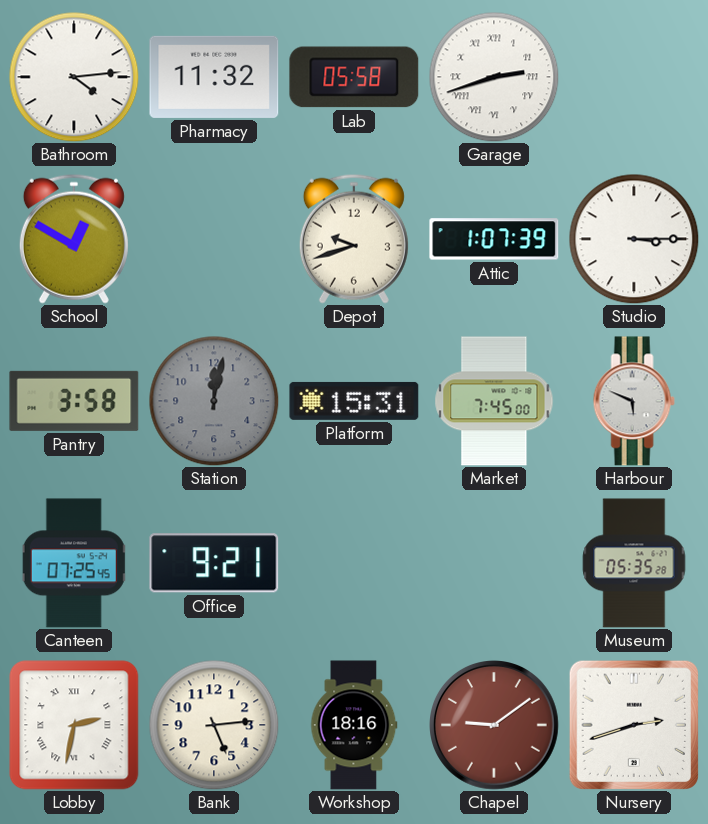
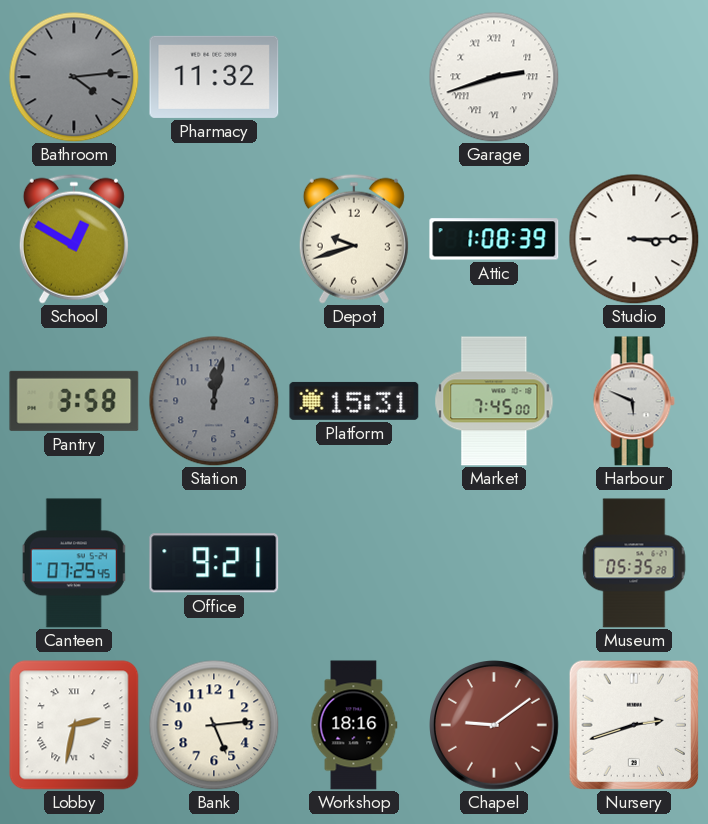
Bathroom dial: white -> grey (74, 77)
Lab: 05:58 -> none (354, 77)
Attic: 1:07 -> 1:08 (494, 239)
